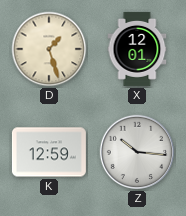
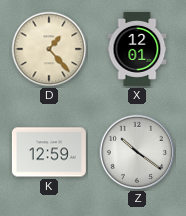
D: 1:27 -> 1:23 (49, 49)
Z: 10:16 -> 10:21 (137, 152)
